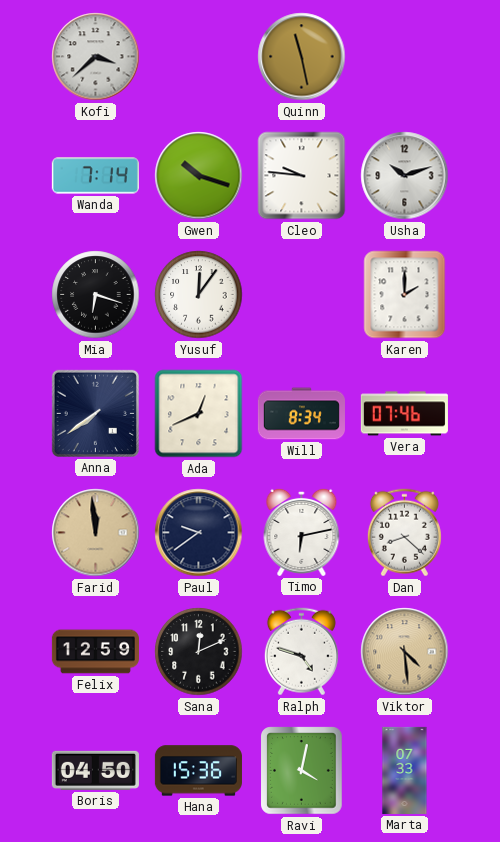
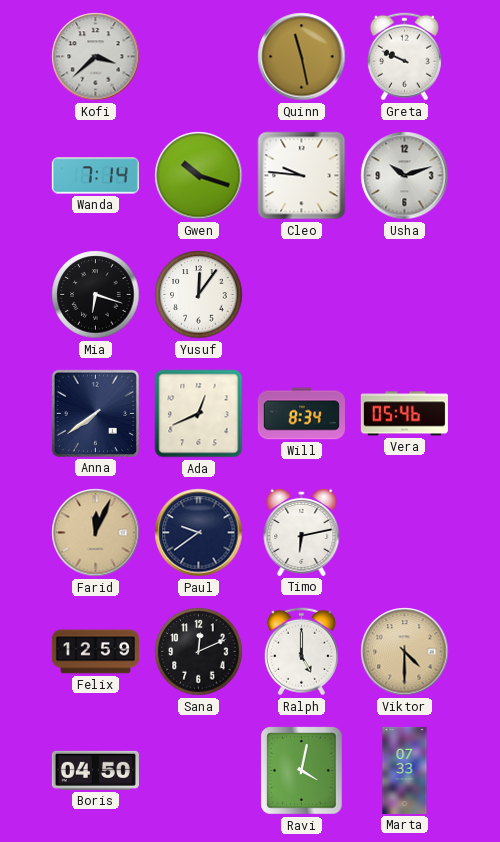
Greta: none -> 9:49 (404, 57)
Karen: 2:00 -> none (405, 295)
Vera: 07:46 -> 05:46 (404, 414)
Farid: 11:59 -> 12:04 (96, 533)
Dan: 8:22 -> none (404, 533)
Ralph: 4:48 -> 5:00 (301, 652)
Viktor: 4:29 -> 4:30 (405, 652)
Hana: 15:36 -> none (198, 771)
